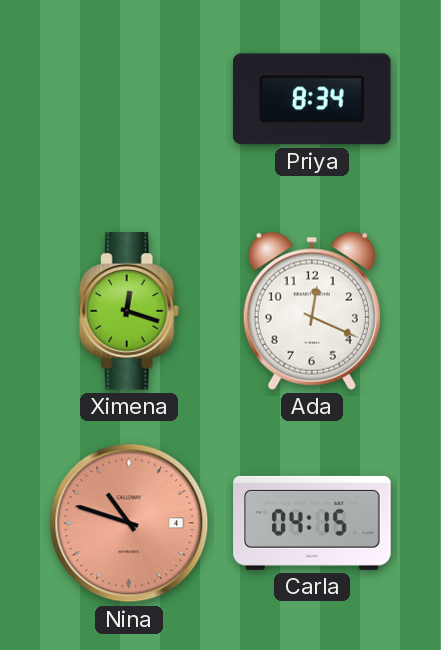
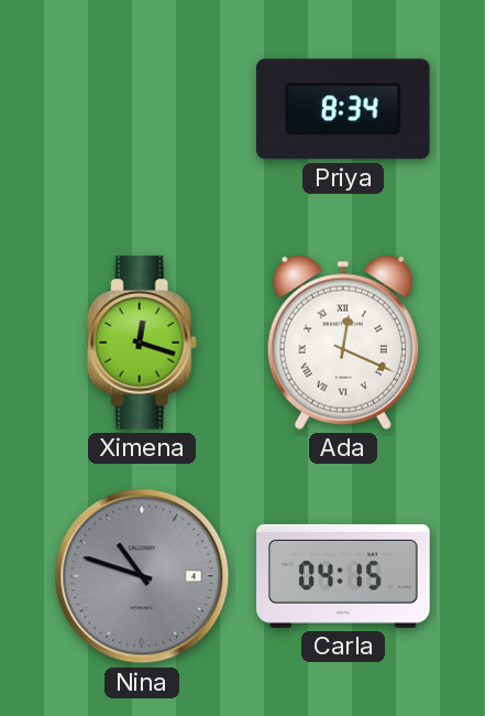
Ada numerals: Arabic -> Roman (343, 343)
Nina dial: salmon -> grey (142, 576)
